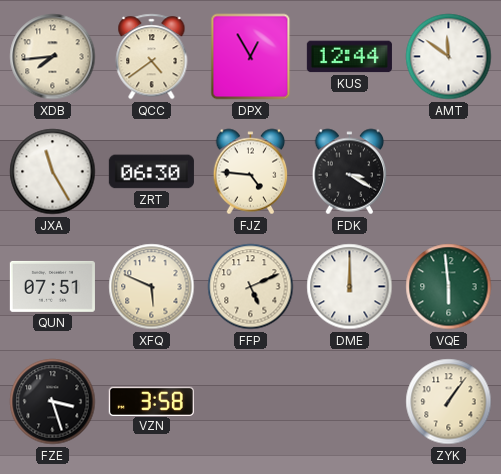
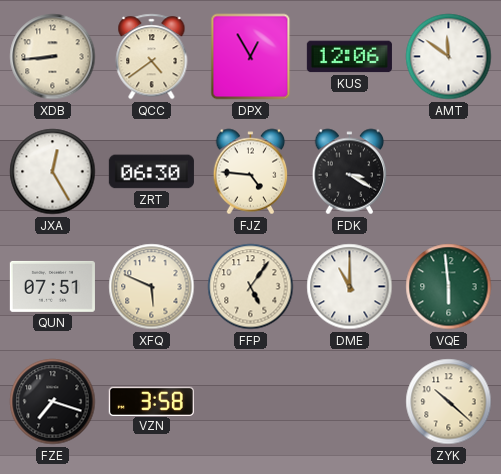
XDB: 7:44 -> 8:44 (53, 57)
KUS: 12:44 -> 12:06 (349, 57)
JXA: 11:25 -> 12:25 (53, 172)
FFP: 5:11 -> 5:06 (251, 287)
DME: 12:00 -> 11:00 (350, 287)
FZE: 3:27 -> 7:18 (53, 402)
ZYK: 1:06 -> 10:22 (449, 402)
